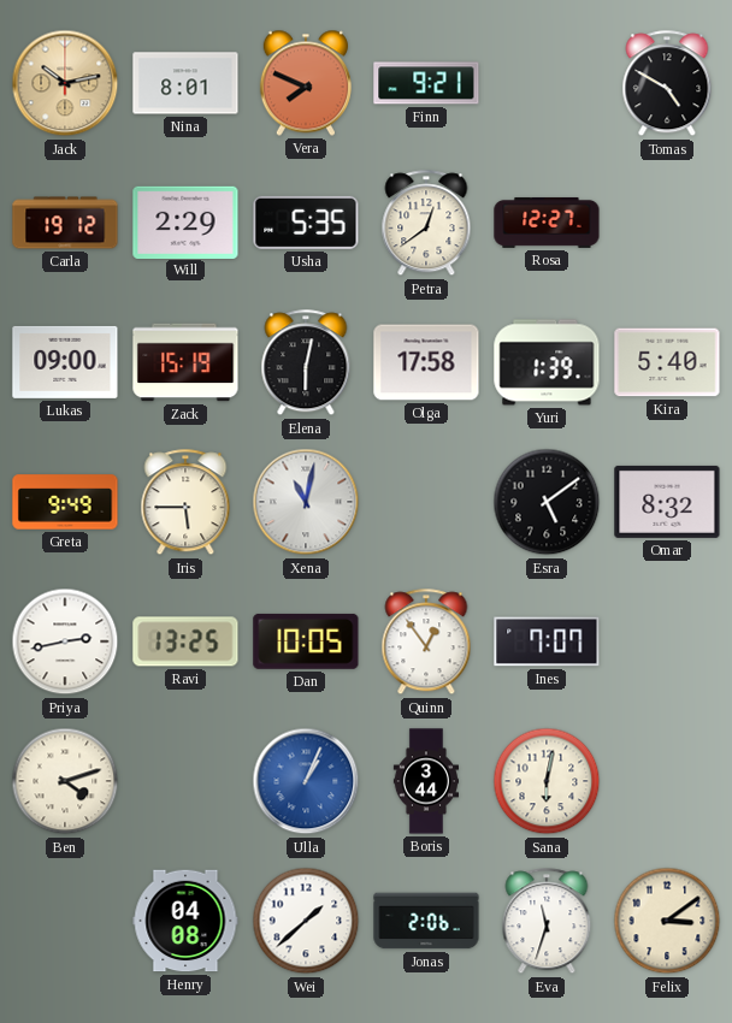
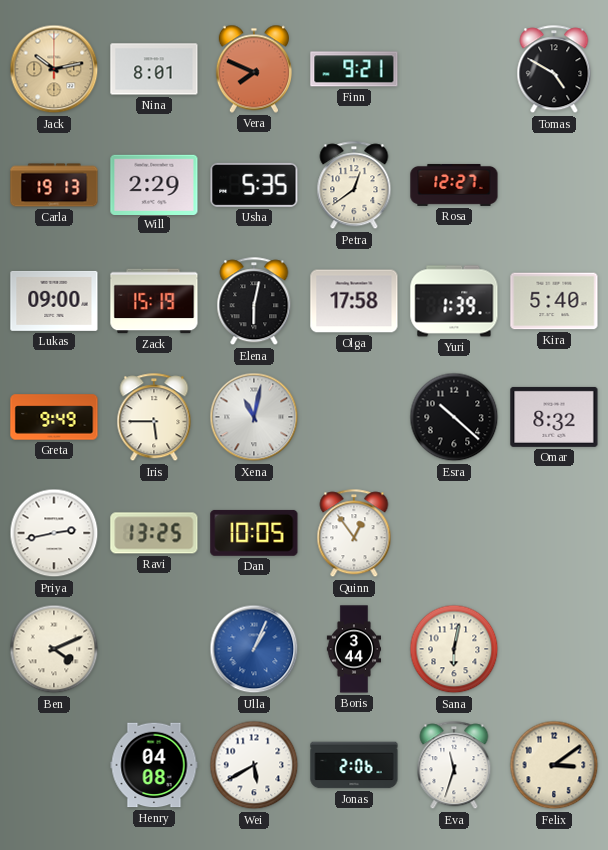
Carla: 19:12 -> 19:13 (54, 185)
Esra: 5:09 -> 10:22 (454, 417)
Ines: 7:07 -> none (547, 641)
Ben: 4:12 -> 4:11 (54, 649)
Wei: 1:38 -> 5:40 (254, 765)
